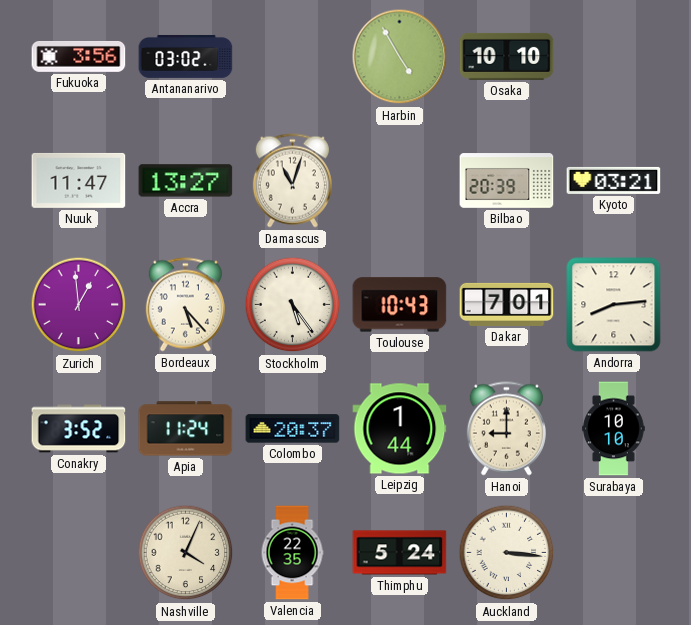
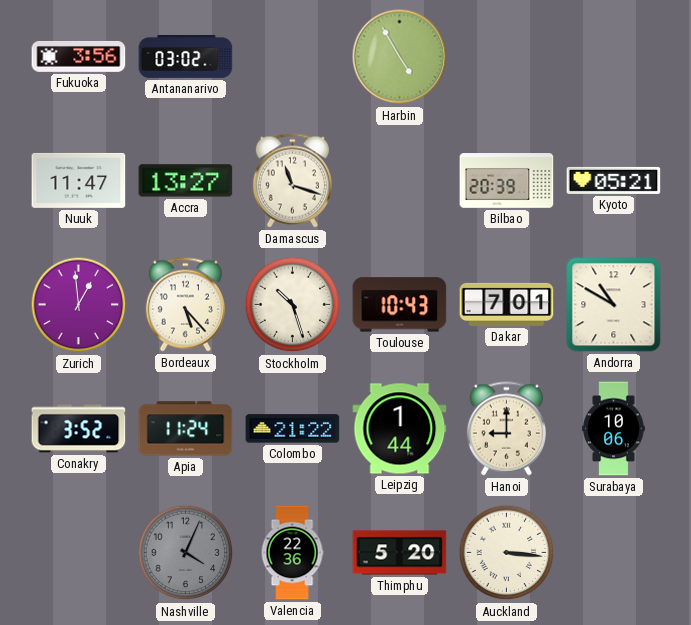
Osaka: 10:10 -> none (507, 56)
Damascus: 11:03 -> 11:18 (292, 181)
Kyoto: 03:21 -> 05:21 (614, 180)
Stockholm: 5:24 -> 10:27 (293, 305)
Andorra: 8:14 -> 10:50 (614, 305)
Colombo: 20:37 -> 21:22 (293, 429)
Surabaya: 10:10 -> 10:06 (614, 429)
Nashville dial: cream -> grey (186, 553)
Valencia: 22:35 -> 22:36 (292, 553)
Thimphu: 5:24 -> 5:20 (400, 553)
